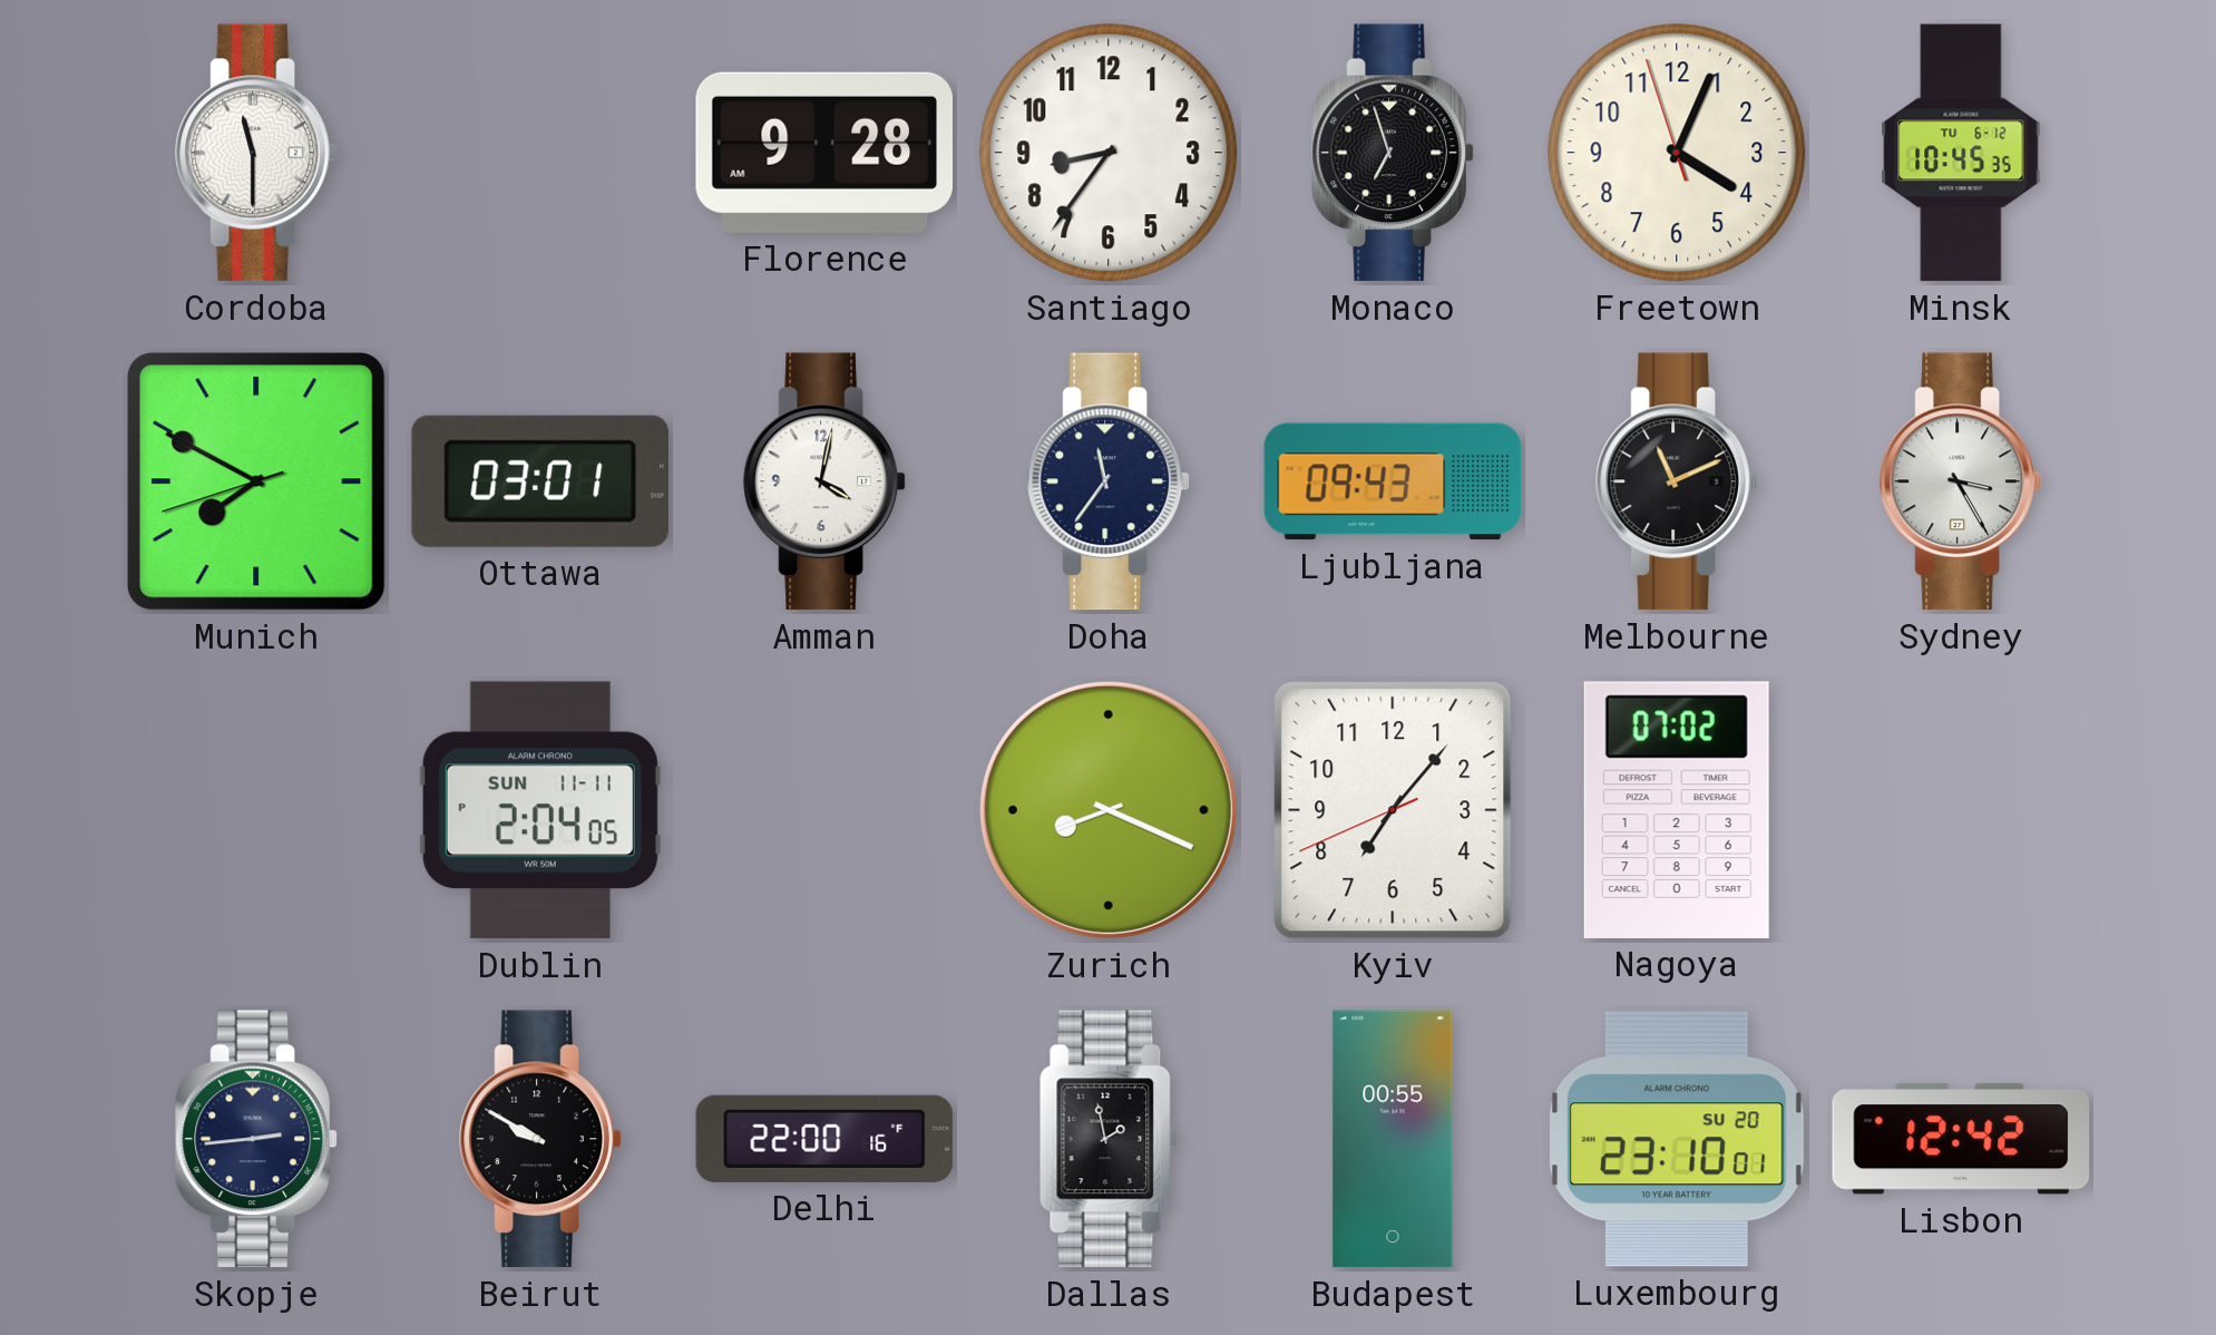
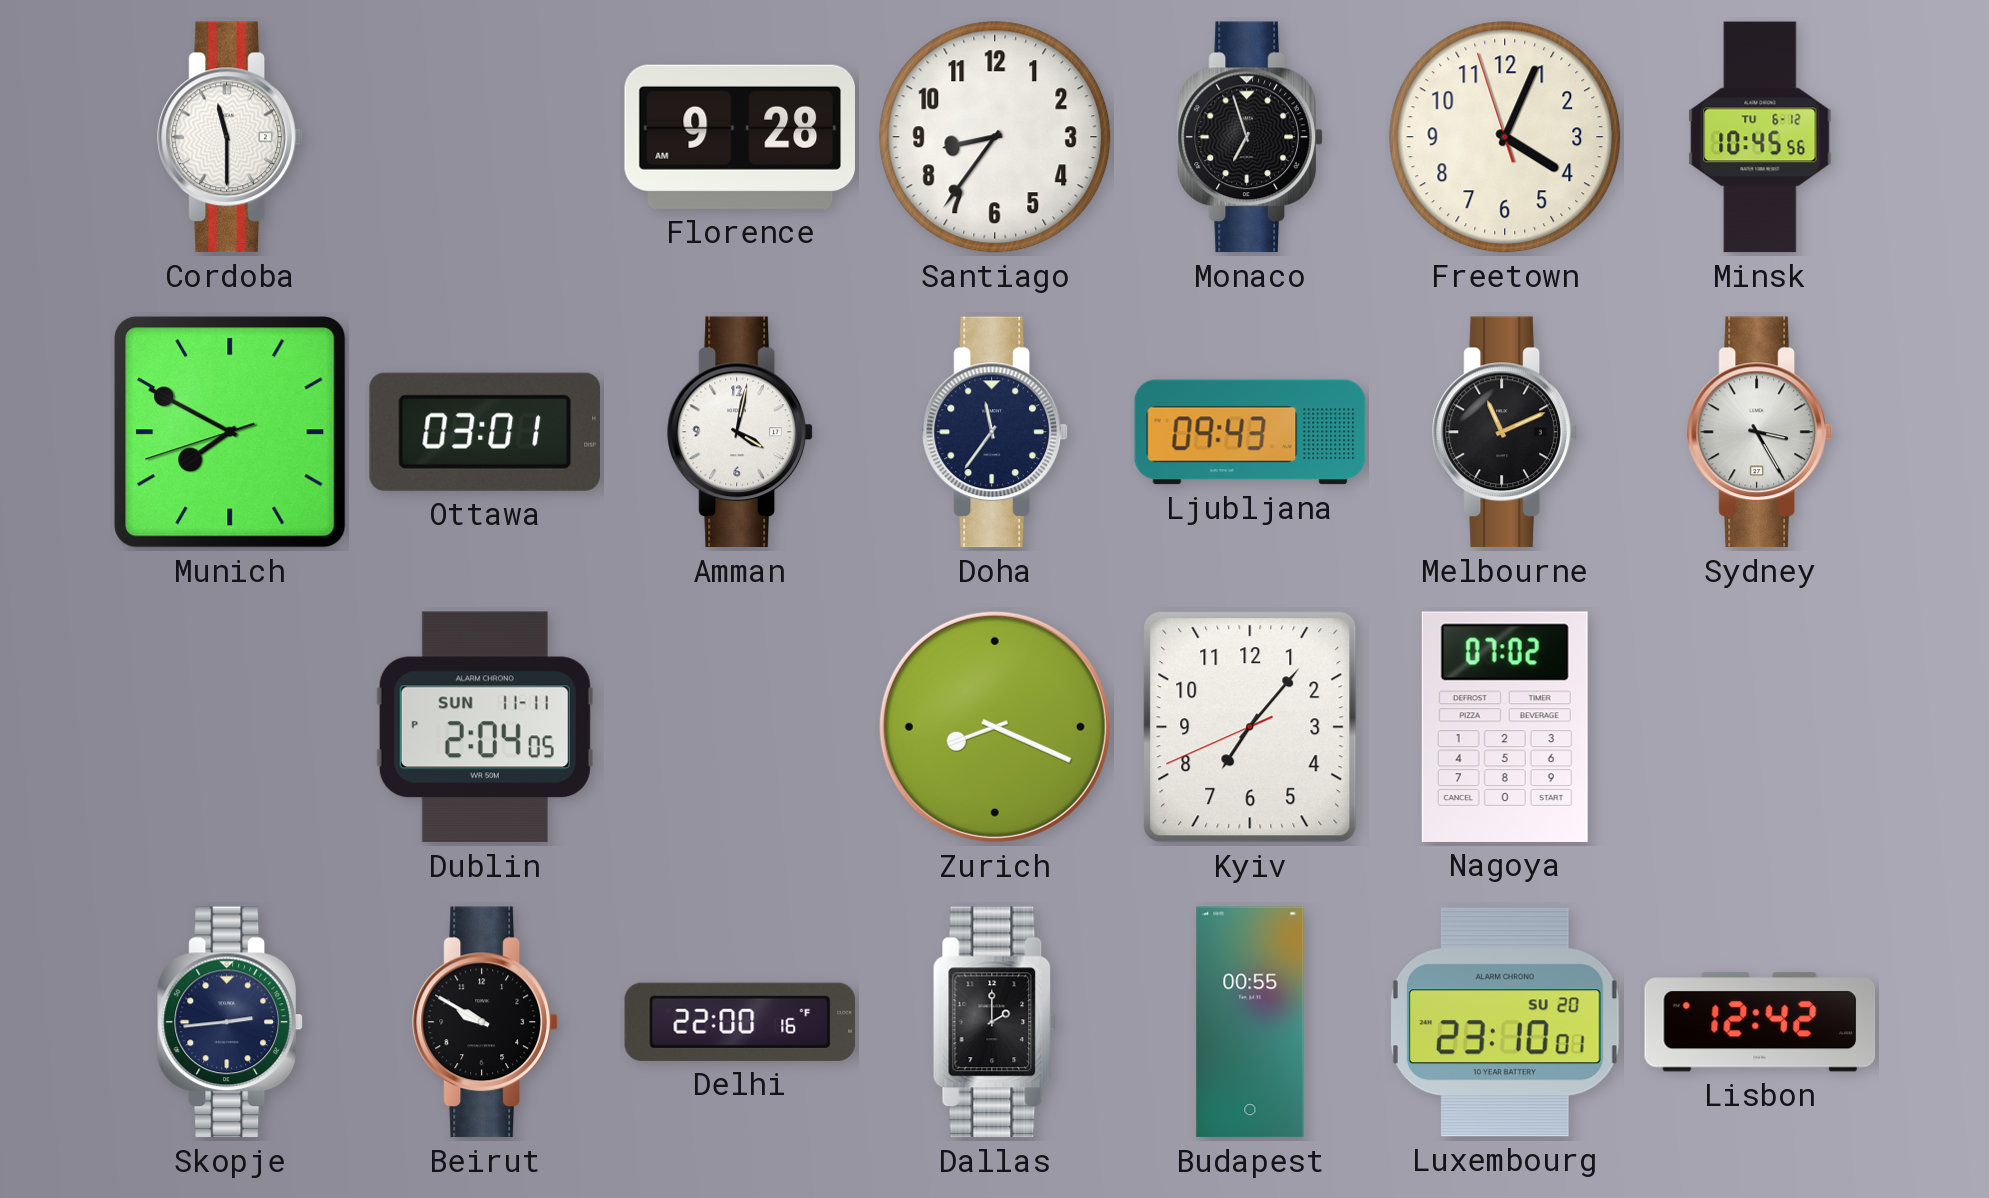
Minsk: 10:45:35 -> 10:45:56 (1760, 137)
Dallas: 1:58 -> 2:00 (995, 1022)
